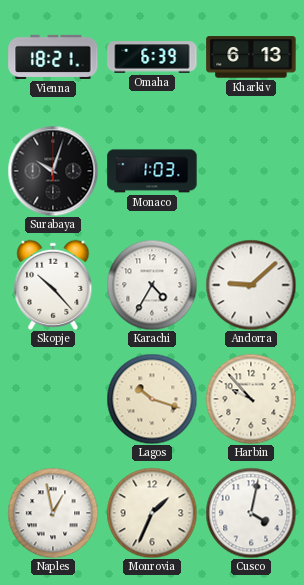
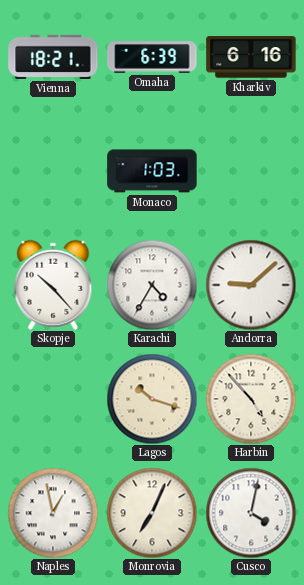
Kharkiv: 6:13 -> 6:16 (251, 57)
Surabaya: 10:03 -> none (53, 171)
Harbin: 9:53 -> 4:53 (251, 399)
Monrovia: 1:34 -> 7:04 (152, 513)
